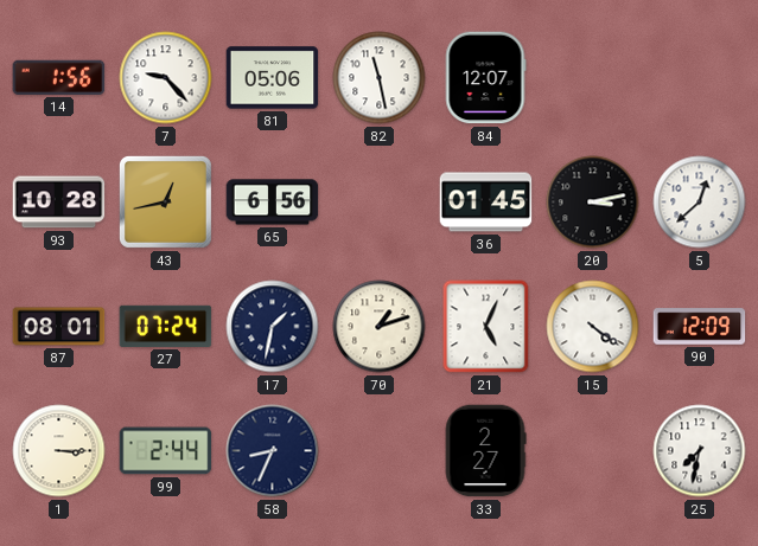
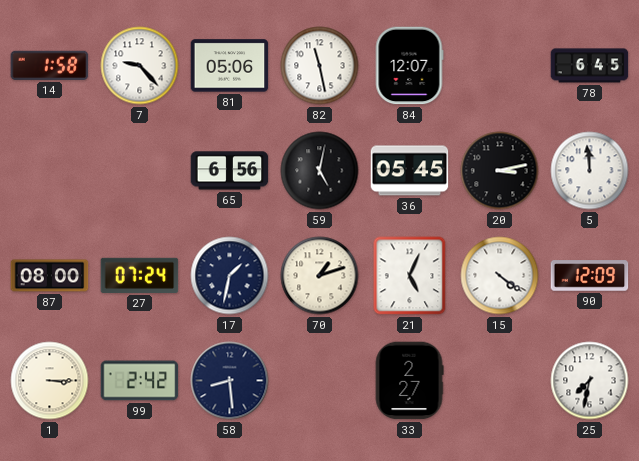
14: 1:56 -> 1:58 (50, 65)
78: none -> 6:45 (590, 66)
93: 10:28 -> none (59, 203)
43: 12:43 -> none (165, 201)
59: none -> 5:02 (320, 171)
36: 01:45 -> 05:45 (410, 171)
5: 12:38 -> 11:59 (590, 171)
87: 08:01 -> 08:00 (50, 276)
99: 2:44 -> 2:42 (140, 381)
58: 8:34 -> 8:29 (230, 381)
